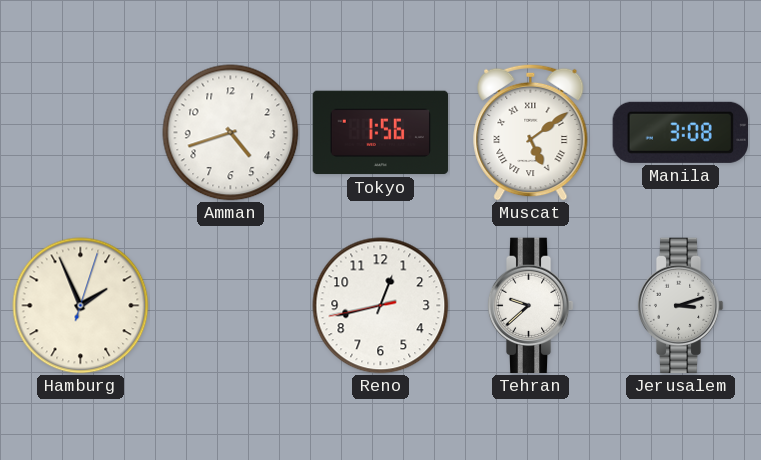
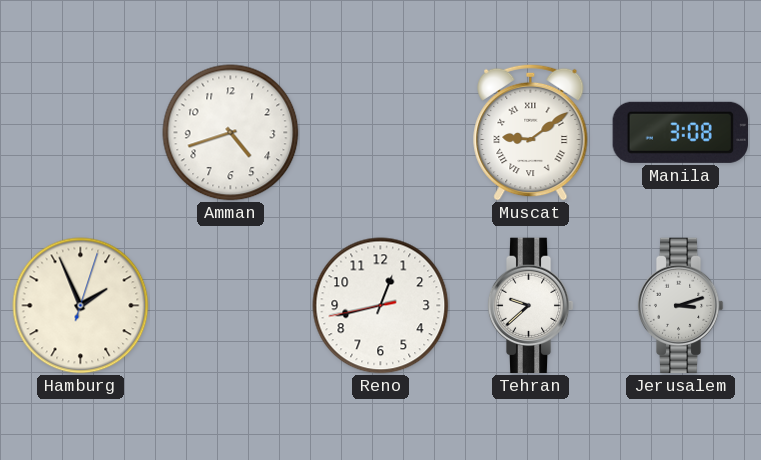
Tokyo: 1:56 -> none (381, 133)
Muscat: 5:09 -> 9:09 (531, 132)
